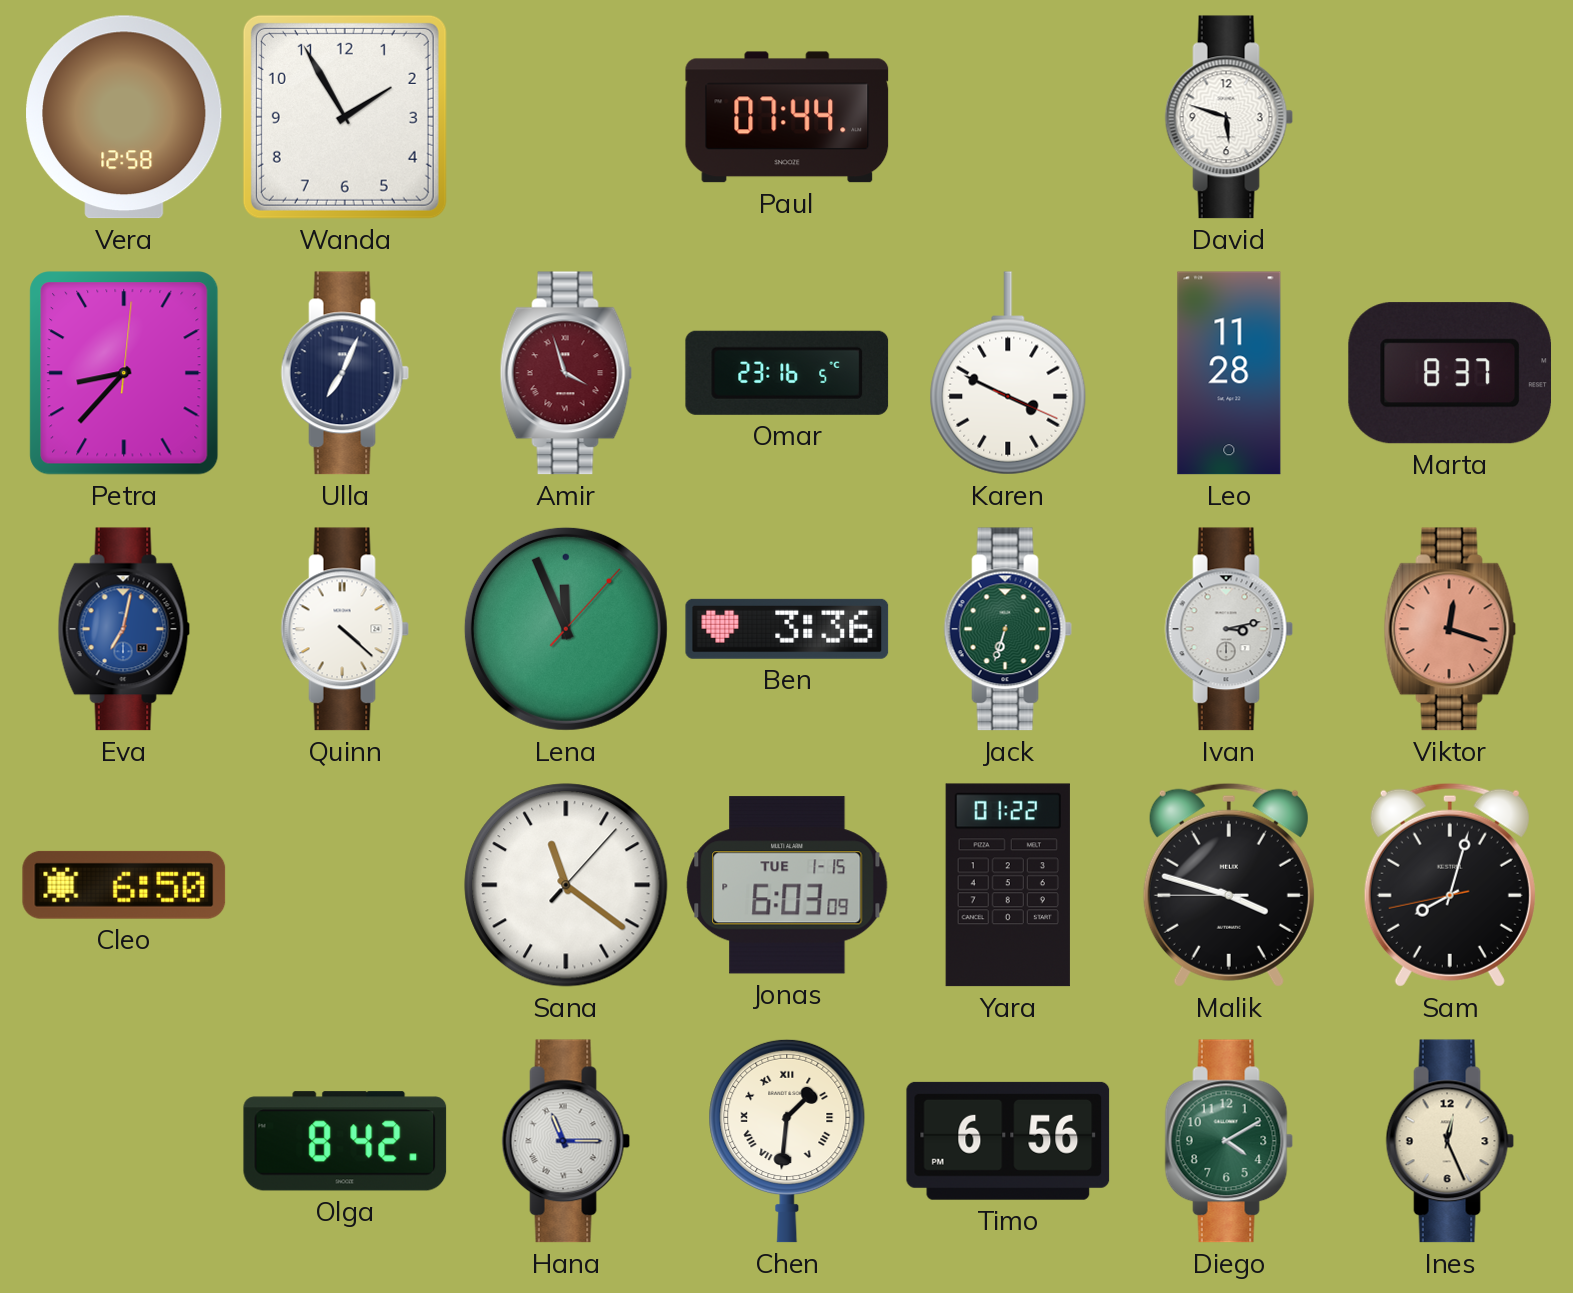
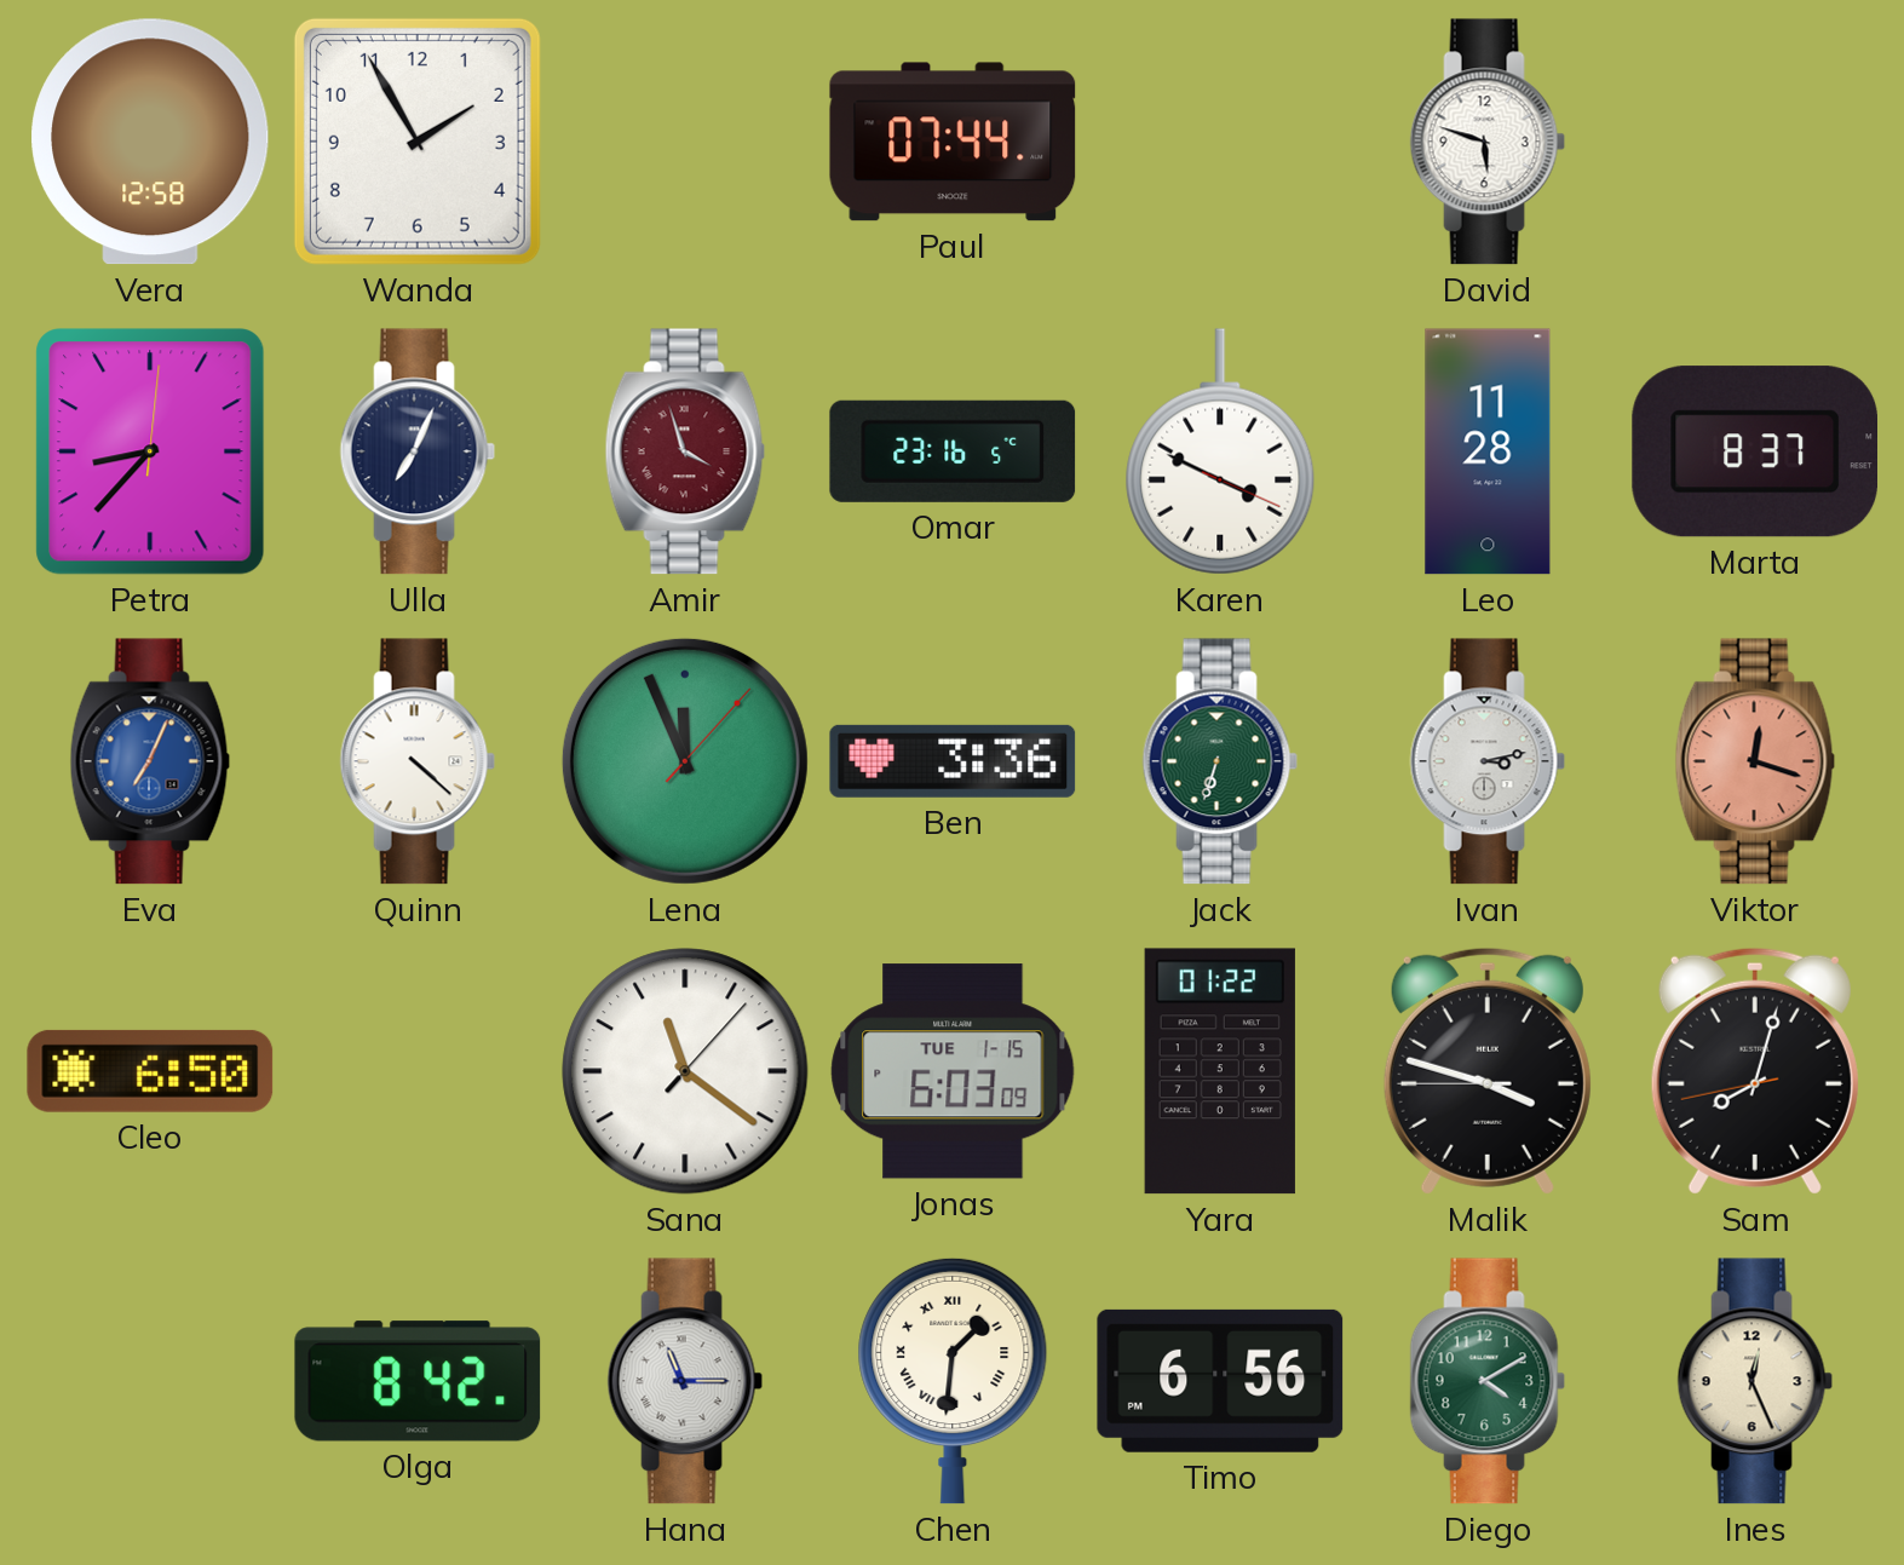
Eva: 7:02 -> 7:04 (150, 761)
